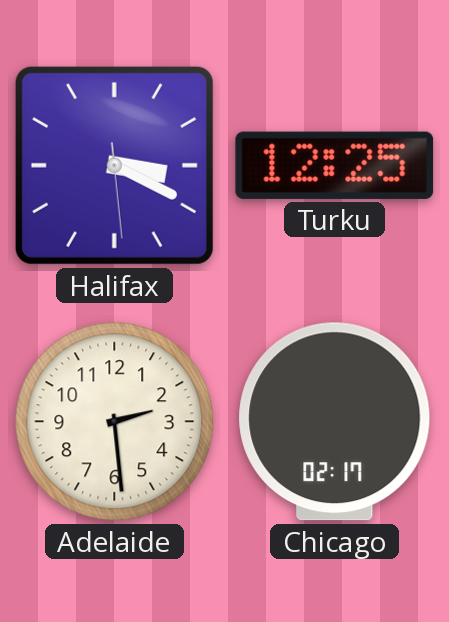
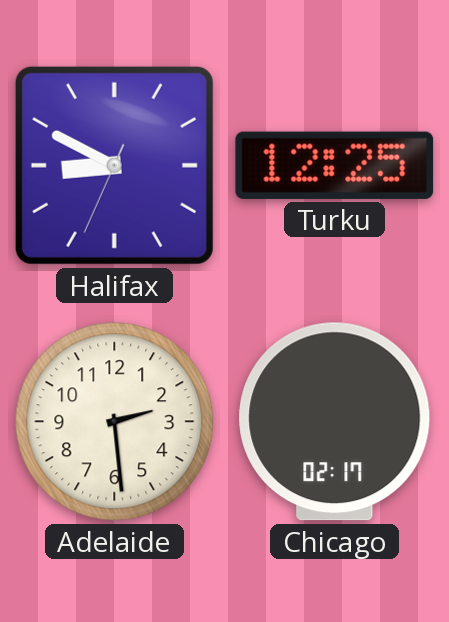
Halifax: 3:19 -> 8:49 (114, 165)
